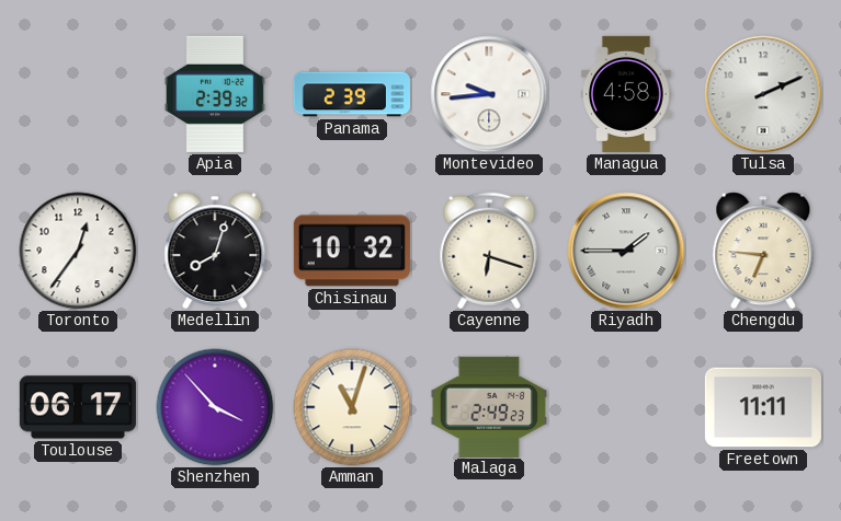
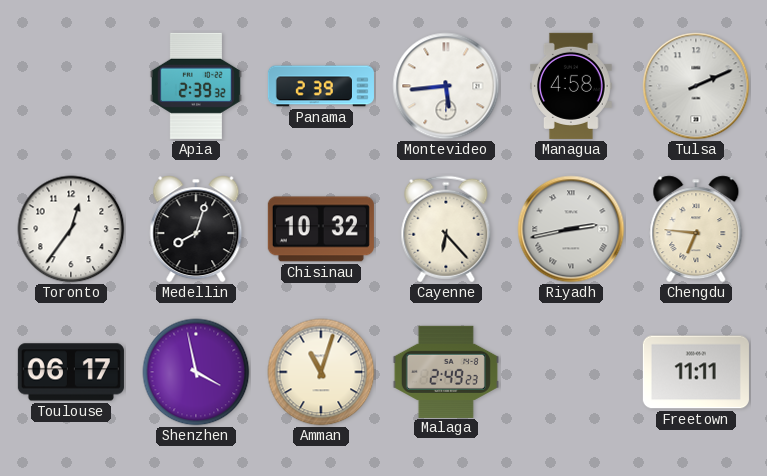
Montevideo: 9:44 -> 5:44 (446, 86)
Cayenne: 6:18 -> 6:23 (446, 229)
Riyadh: 1:45 -> 2:43 (571, 229)
Shenzhen: 3:53 -> 3:58 (196, 372)
